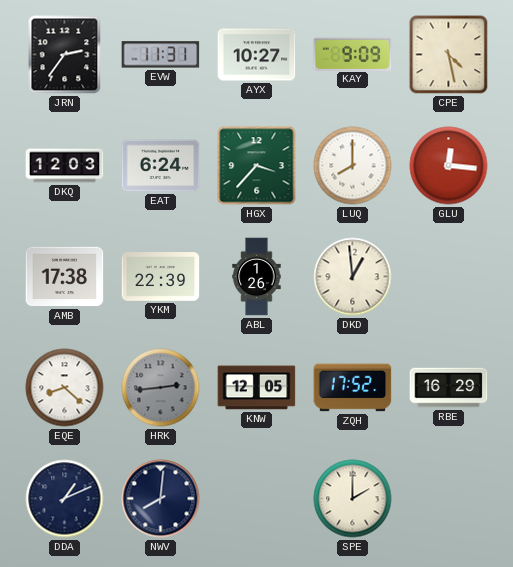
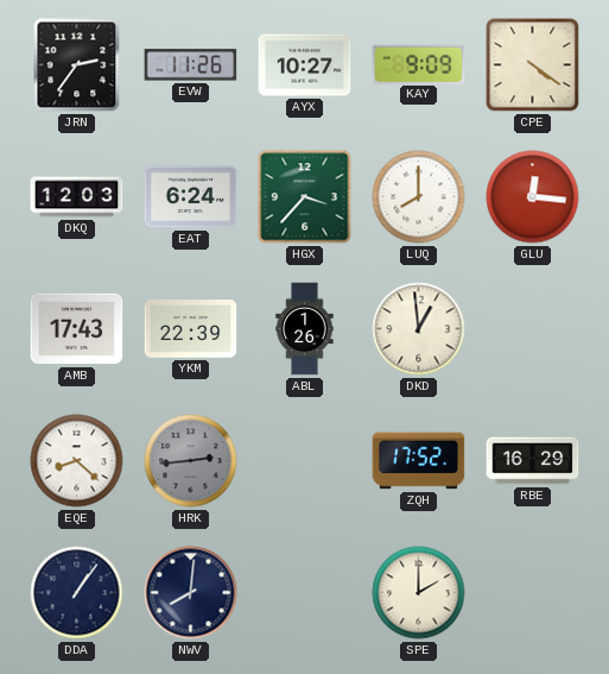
EVW: 11:31 -> 11:26 (191, 65)
CPE: 4:28 -> 4:21 (533, 65)
AMB: 17:38 -> 17:43 (77, 329)
KNW: 12:05 -> none (257, 388)
DDA: 1:11 -> 1:06 (77, 593)
